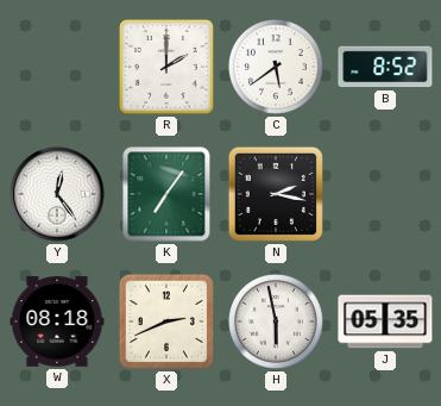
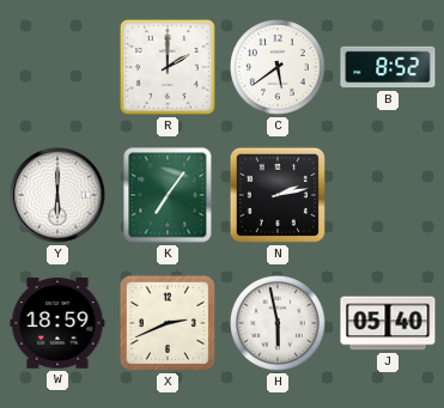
Y: 12:24 -> 6:00 (57, 195)
N: 2:17 -> 2:13 (278, 195)
W: 08:18 -> 18:59 (57, 323)
J: 05:35 -> 05:40 (388, 323)
